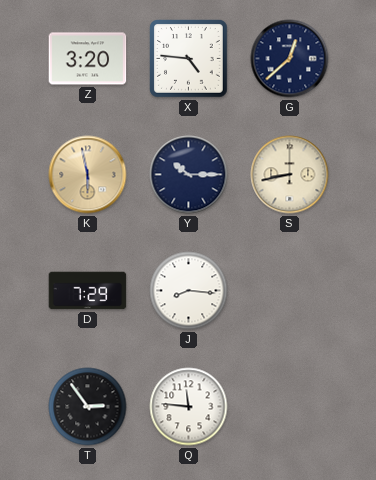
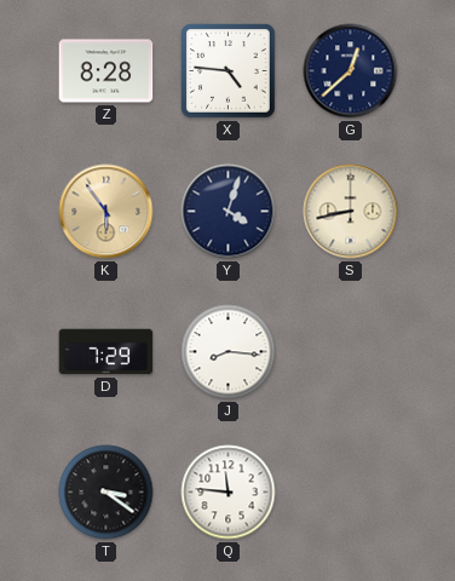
Z: 3:20 -> 8:28 (106, 71)
K: 5:58 -> 5:54 (106, 212)
Y: 10:15 -> 4:03 (229, 212)
T: 2:54 -> 3:21 (106, 493)
